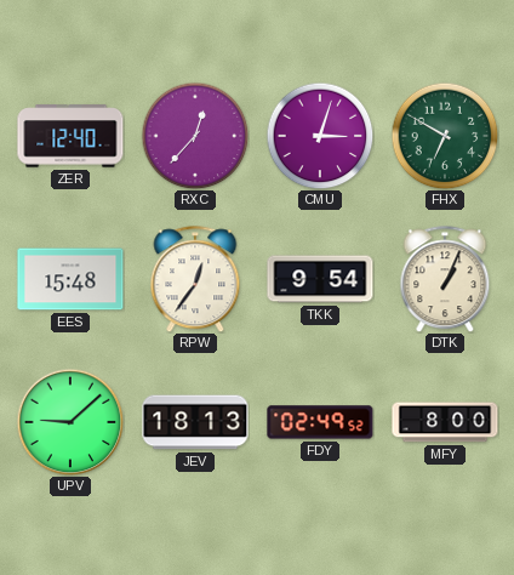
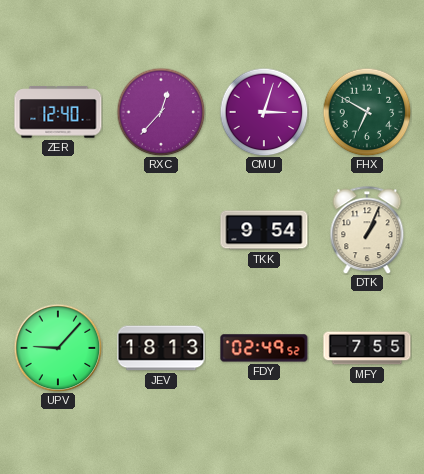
EES: 15:48 -> none (70, 279)
RPW: 12:36 -> none (195, 279)
UPV: 9:08 -> 9:07 (58, 348)
MFY: 8:00 -> 7:55 (367, 348)
